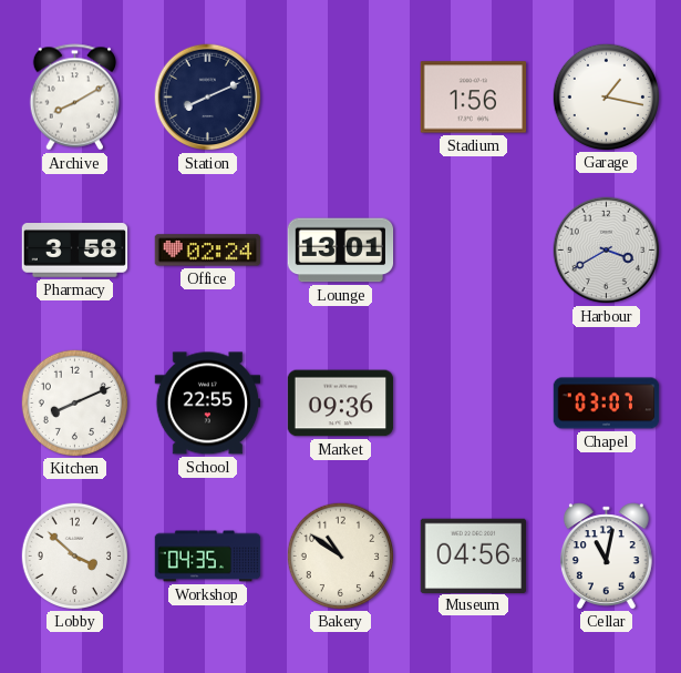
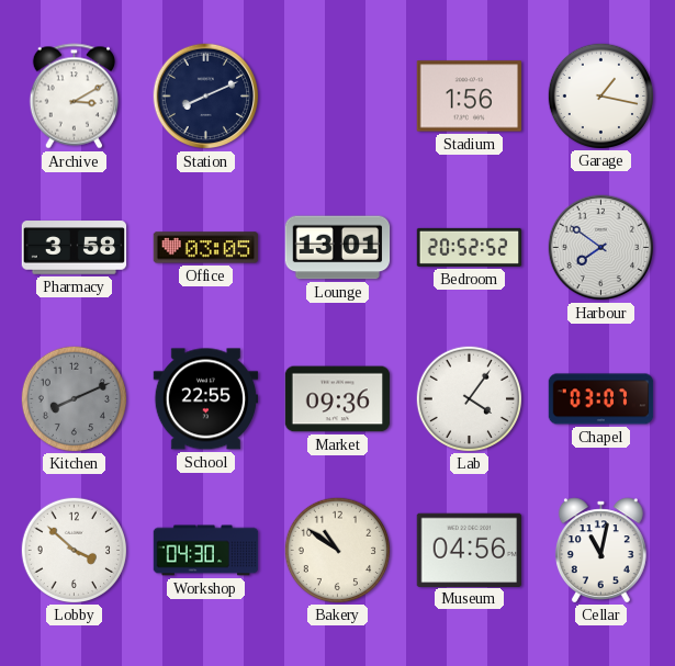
Archive: 8:10 -> 3:10 (74, 97)
Office: 02:24 -> 03:05 (206, 248)
Bedroom: none -> 20:52 (470, 247)
Harbour: 3:40 -> 7:51 (601, 248)
Kitchen dial: white -> grey (74, 398)
Lab: none -> 4:06 (469, 398)
Workshop: 04:35 -> 04:30 (206, 551)
